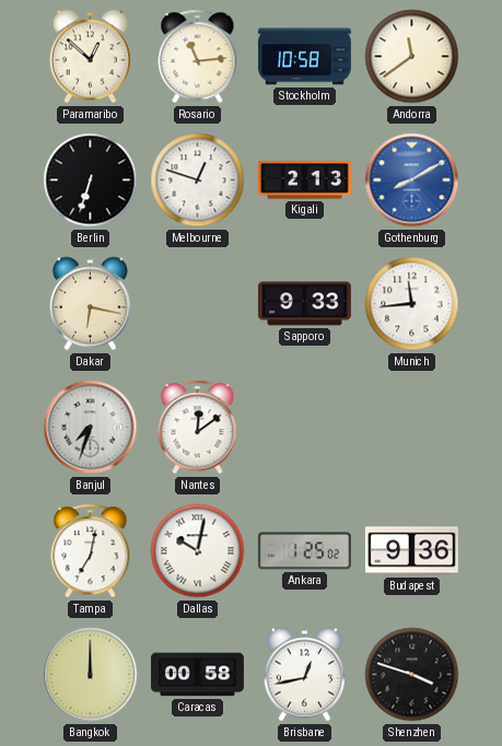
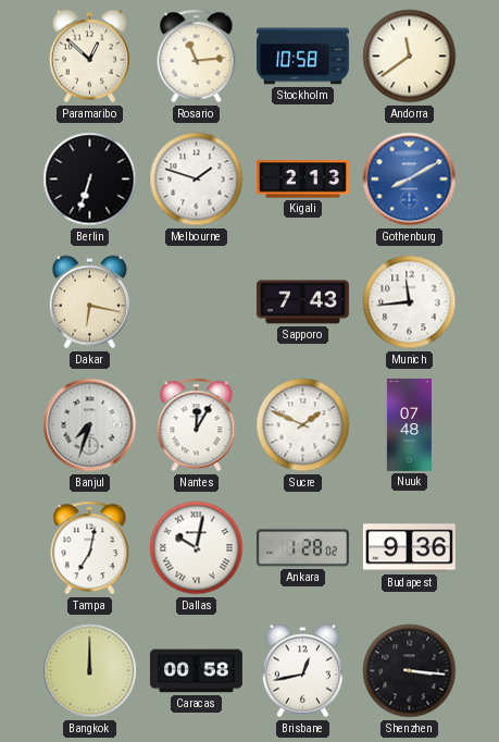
Melbourne: 12:48 -> 1:48 (197, 180)
Sapporo: 9:33 -> 7:43 (302, 302)
Nantes: 12:09 -> 12:05 (197, 425)
Sucre: none -> 1:49 (303, 425)
Nuuk: none -> 07:48 (409, 424)
Ankara: 1:25 -> 1:28 (302, 548)
Shenzhen: 3:48 -> 3:16 (410, 671)
